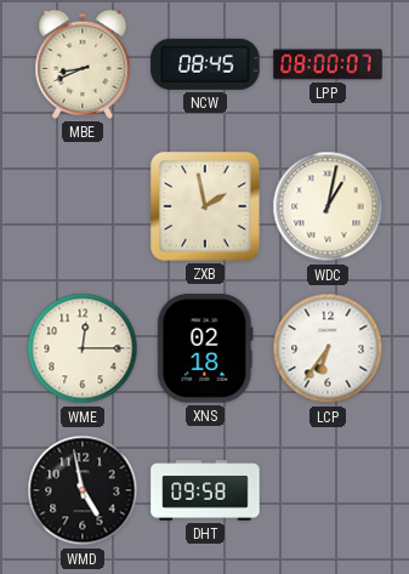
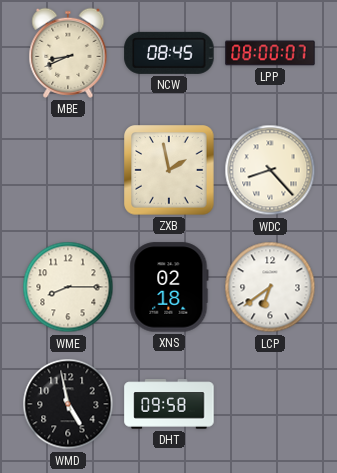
WDC: 1:02 -> 8:23 (270, 170)
WME: 12:15 -> 8:15 (68, 287)
LCP: 6:36 -> 6:39 (270, 287)
